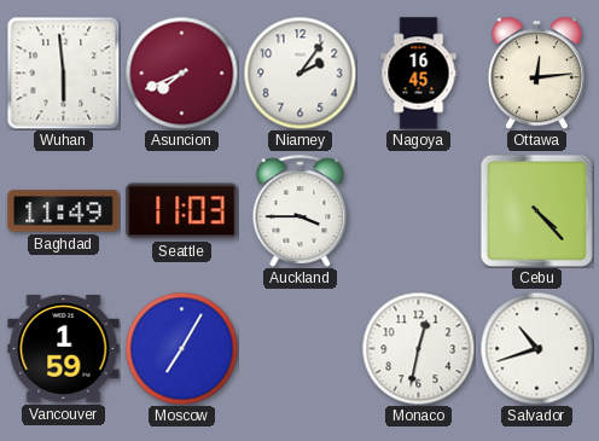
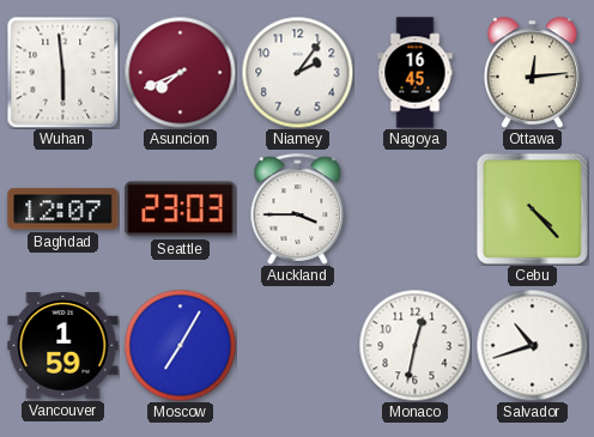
Baghdad: 11:49 -> 12:07 (63, 210)
Seattle: 11:03 -> 23:03 (181, 210)
